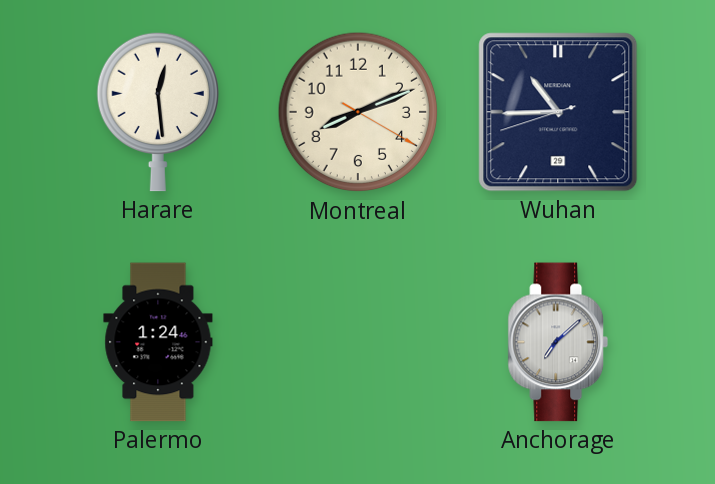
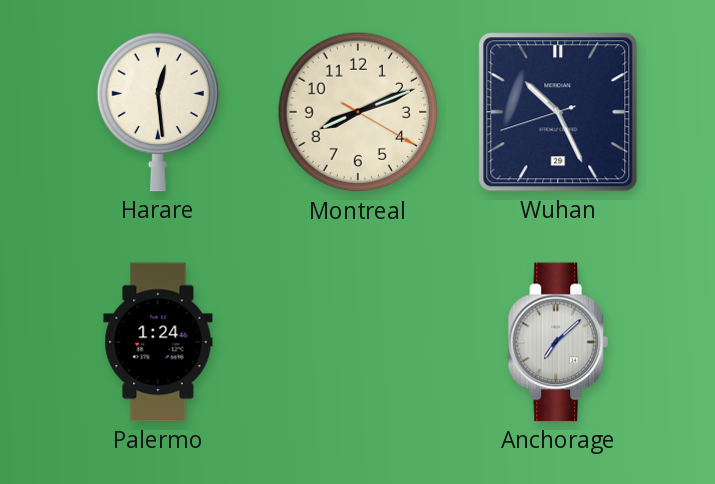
Wuhan: 10:44 -> 10:25 (558, 112)
